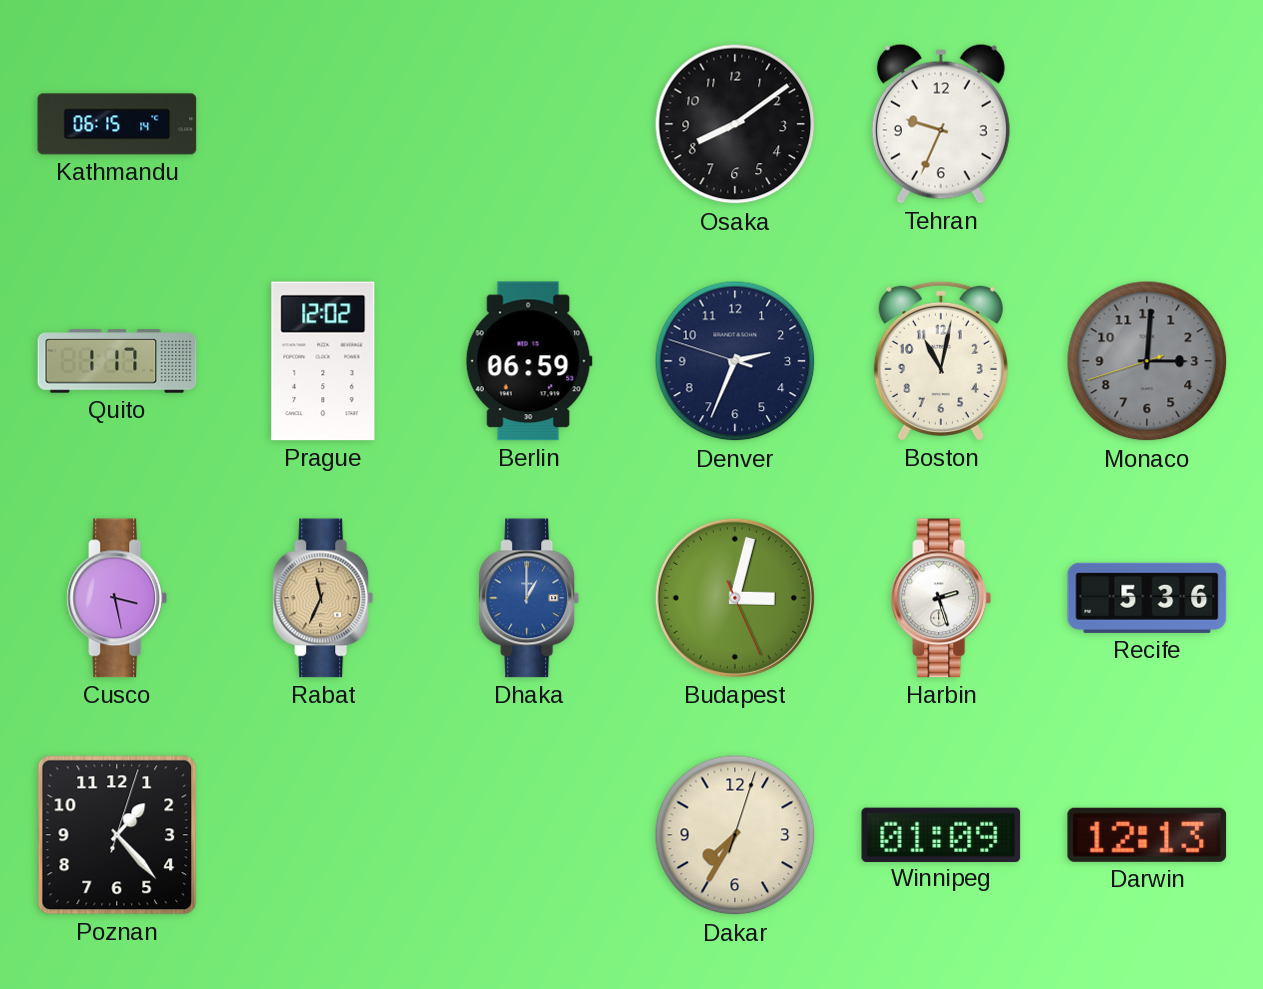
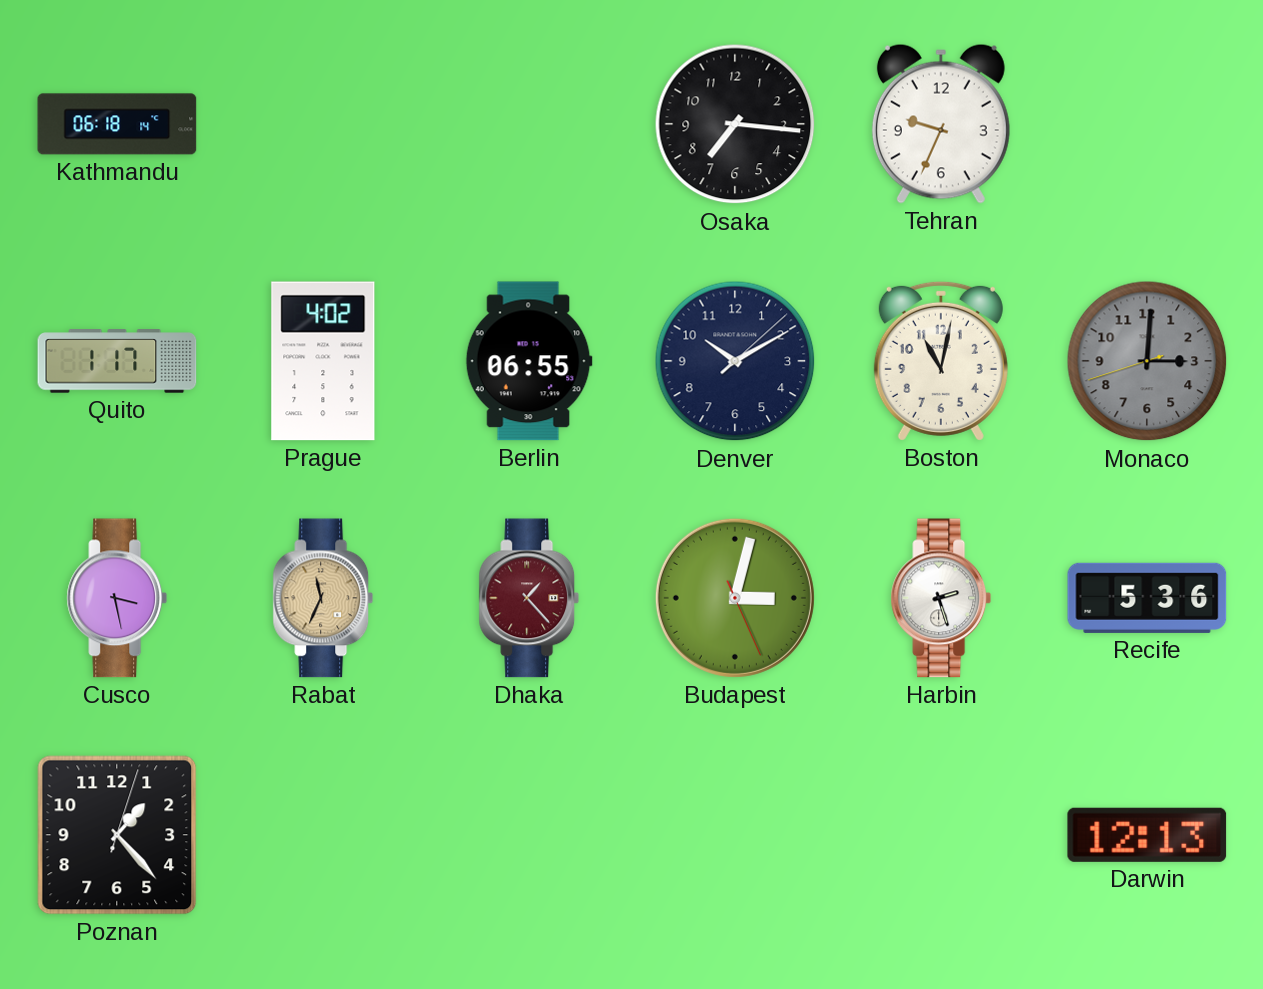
Kathmandu: 06:15 -> 06:18 (117, 124)
Osaka: 8:09 -> 7:16 (735, 124)
Prague: 12:02 -> 4:02 (323, 361)
Berlin: 06:59 -> 06:55 (529, 361)
Denver: 2:33 -> 10:10 (735, 361)
Dhaka: 1:00 -> 1:23 (529, 598)
Dhaka dial: blue -> burgundy (529, 598)
Dakar: 7:35 -> none (735, 835)
Winnipeg: 01:09 -> none (941, 834)
